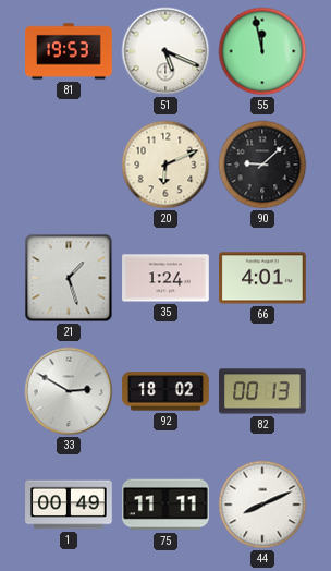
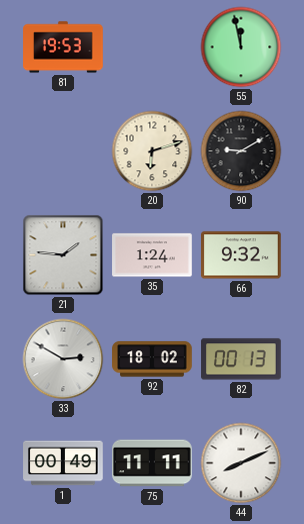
51: 5:19 -> none (165, 51)
20: 6:11 -> 6:12 (152, 151)
90: 9:08 -> 9:10 (241, 151)
21: 1:27 -> 1:46 (63, 255)
66: 4:01 -> 9:32 (241, 255)
